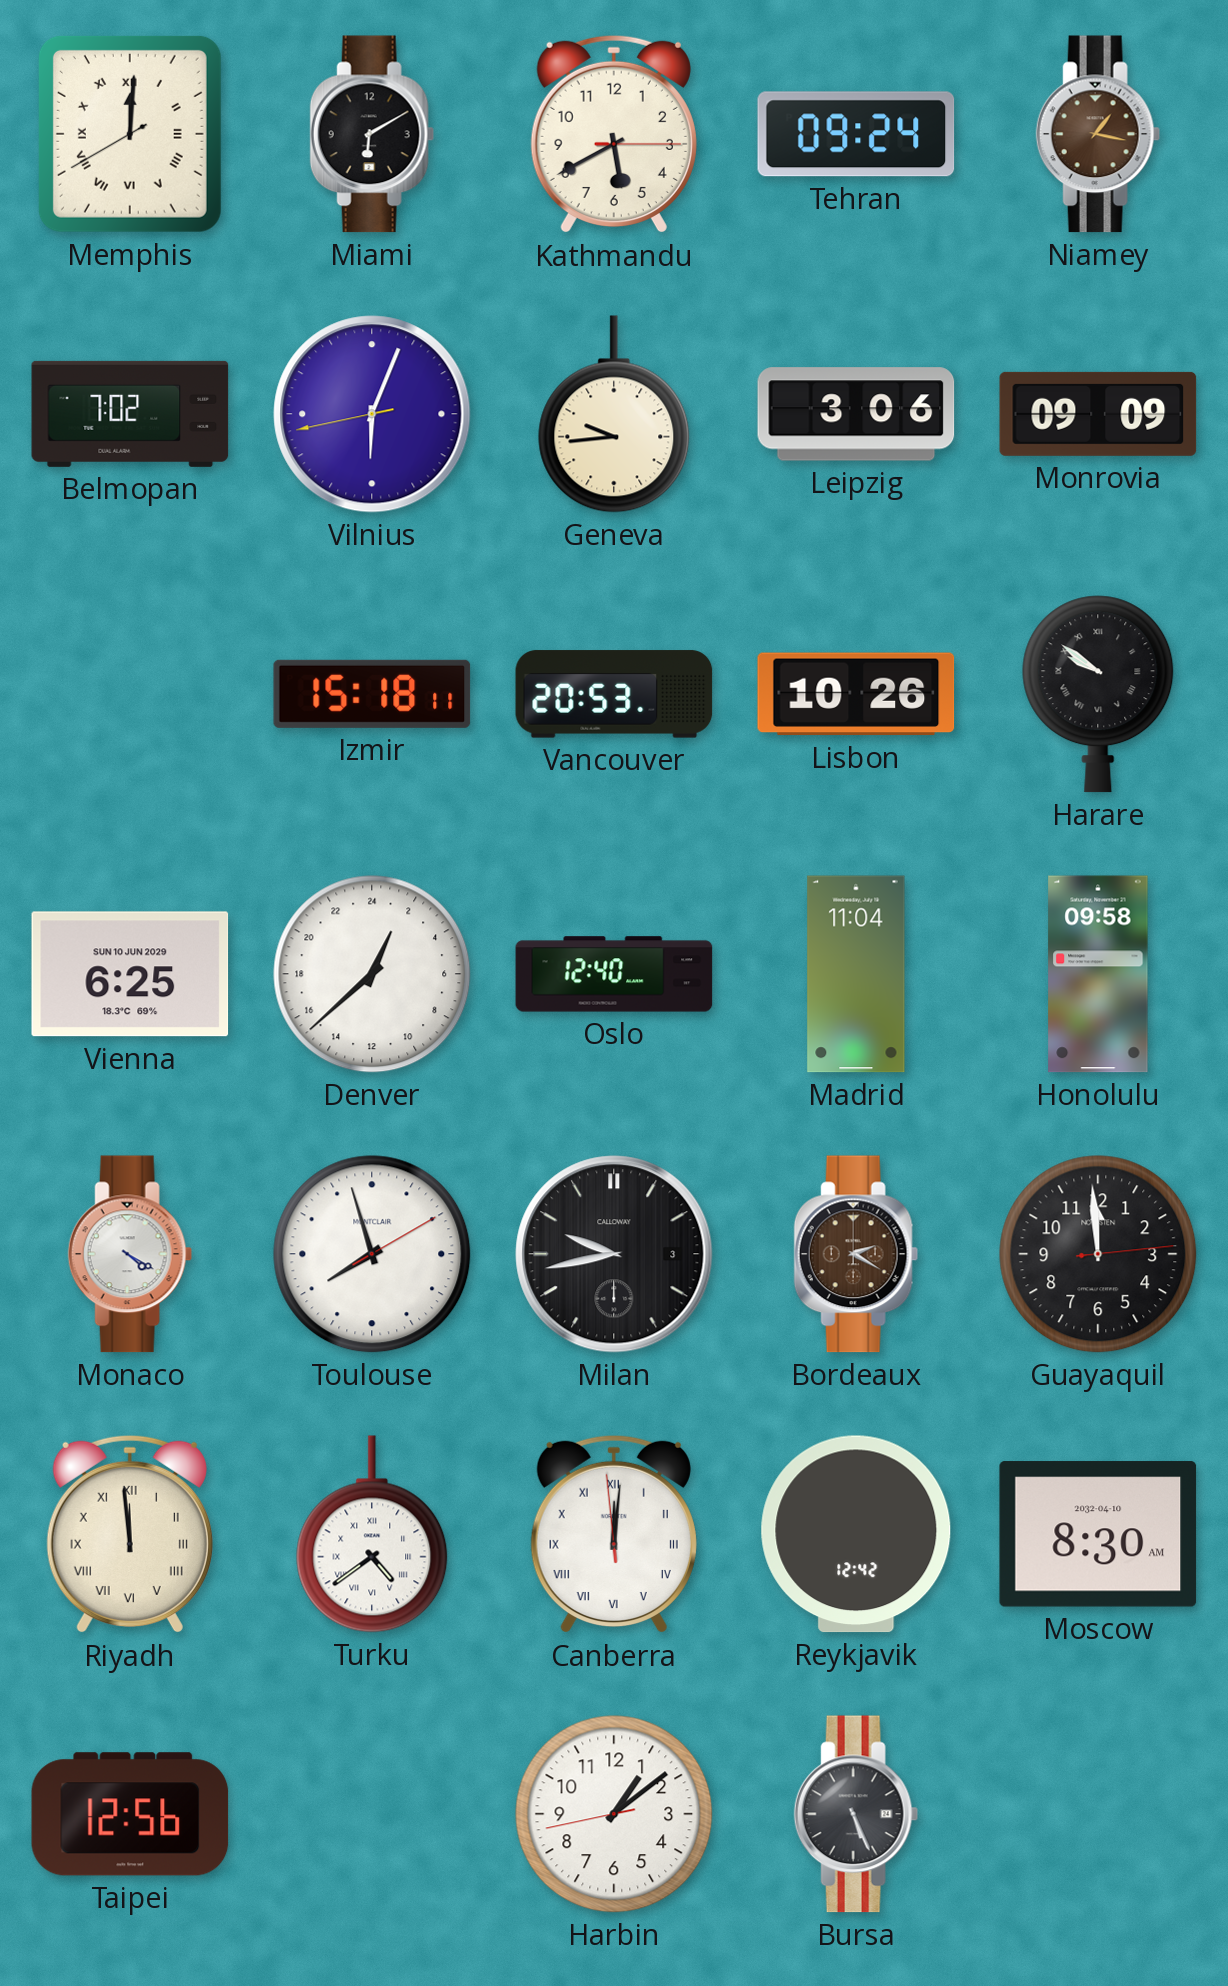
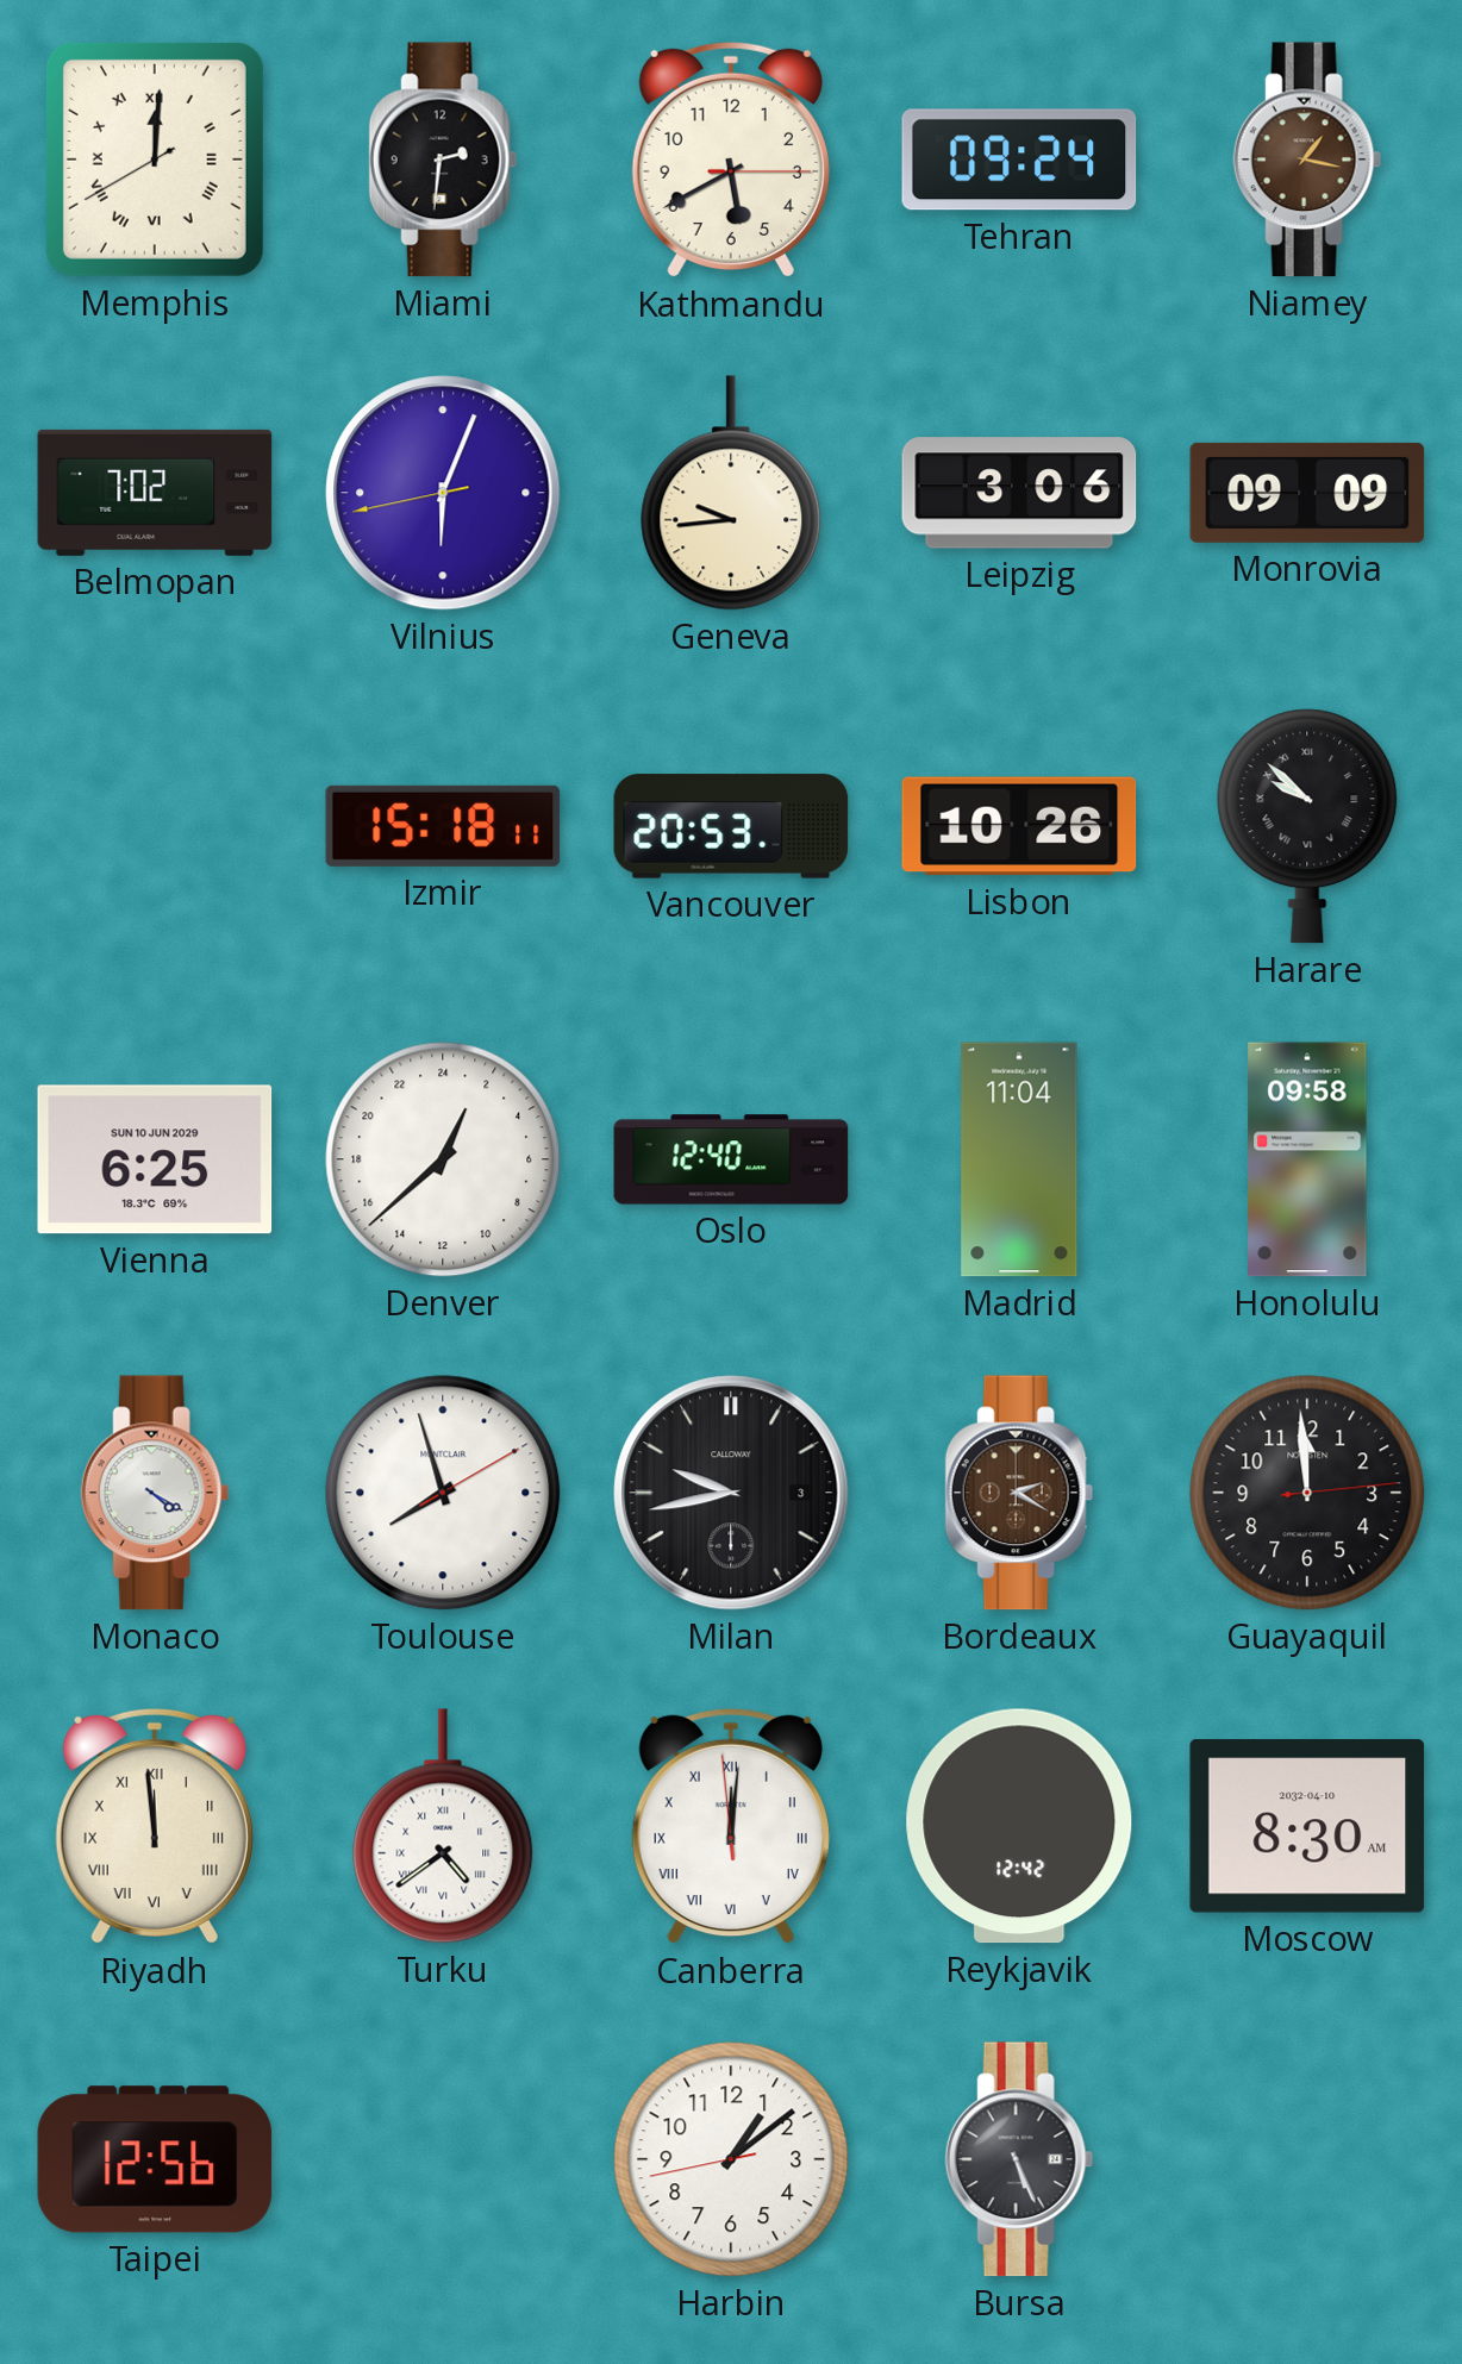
Miami: 6:10 -> 2:31 (443, 160)
Harare: 9:51 -> 9:52 (1307, 826)
